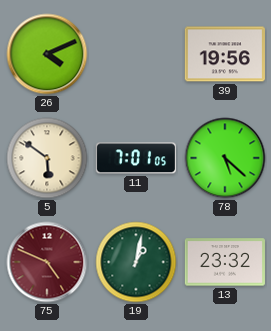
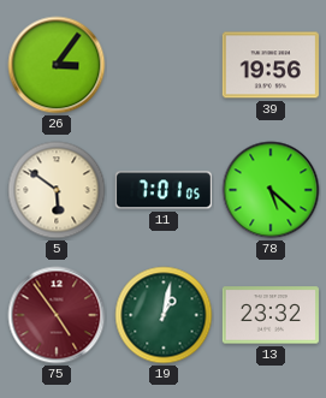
26: 4:11 -> 3:06 (57, 65)
75: 4:49 -> 4:54 (57, 315)
